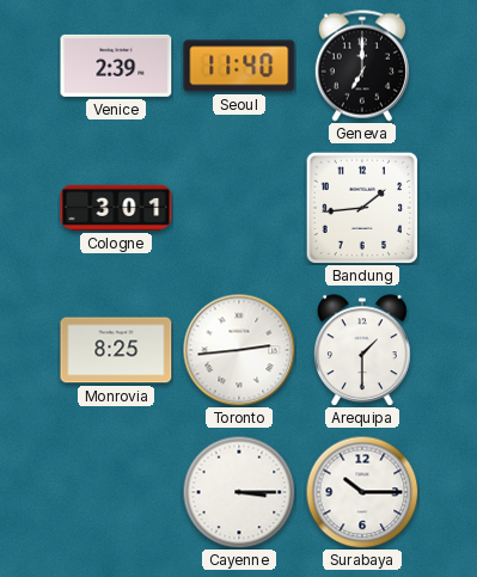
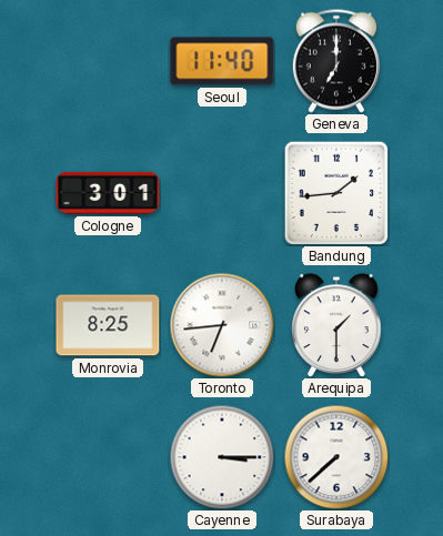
Venice: 2:39 -> none (116, 66)
Toronto: 2:44 -> 6:44 (222, 325)
Surabaya: 10:15 -> 7:38 (336, 457)
